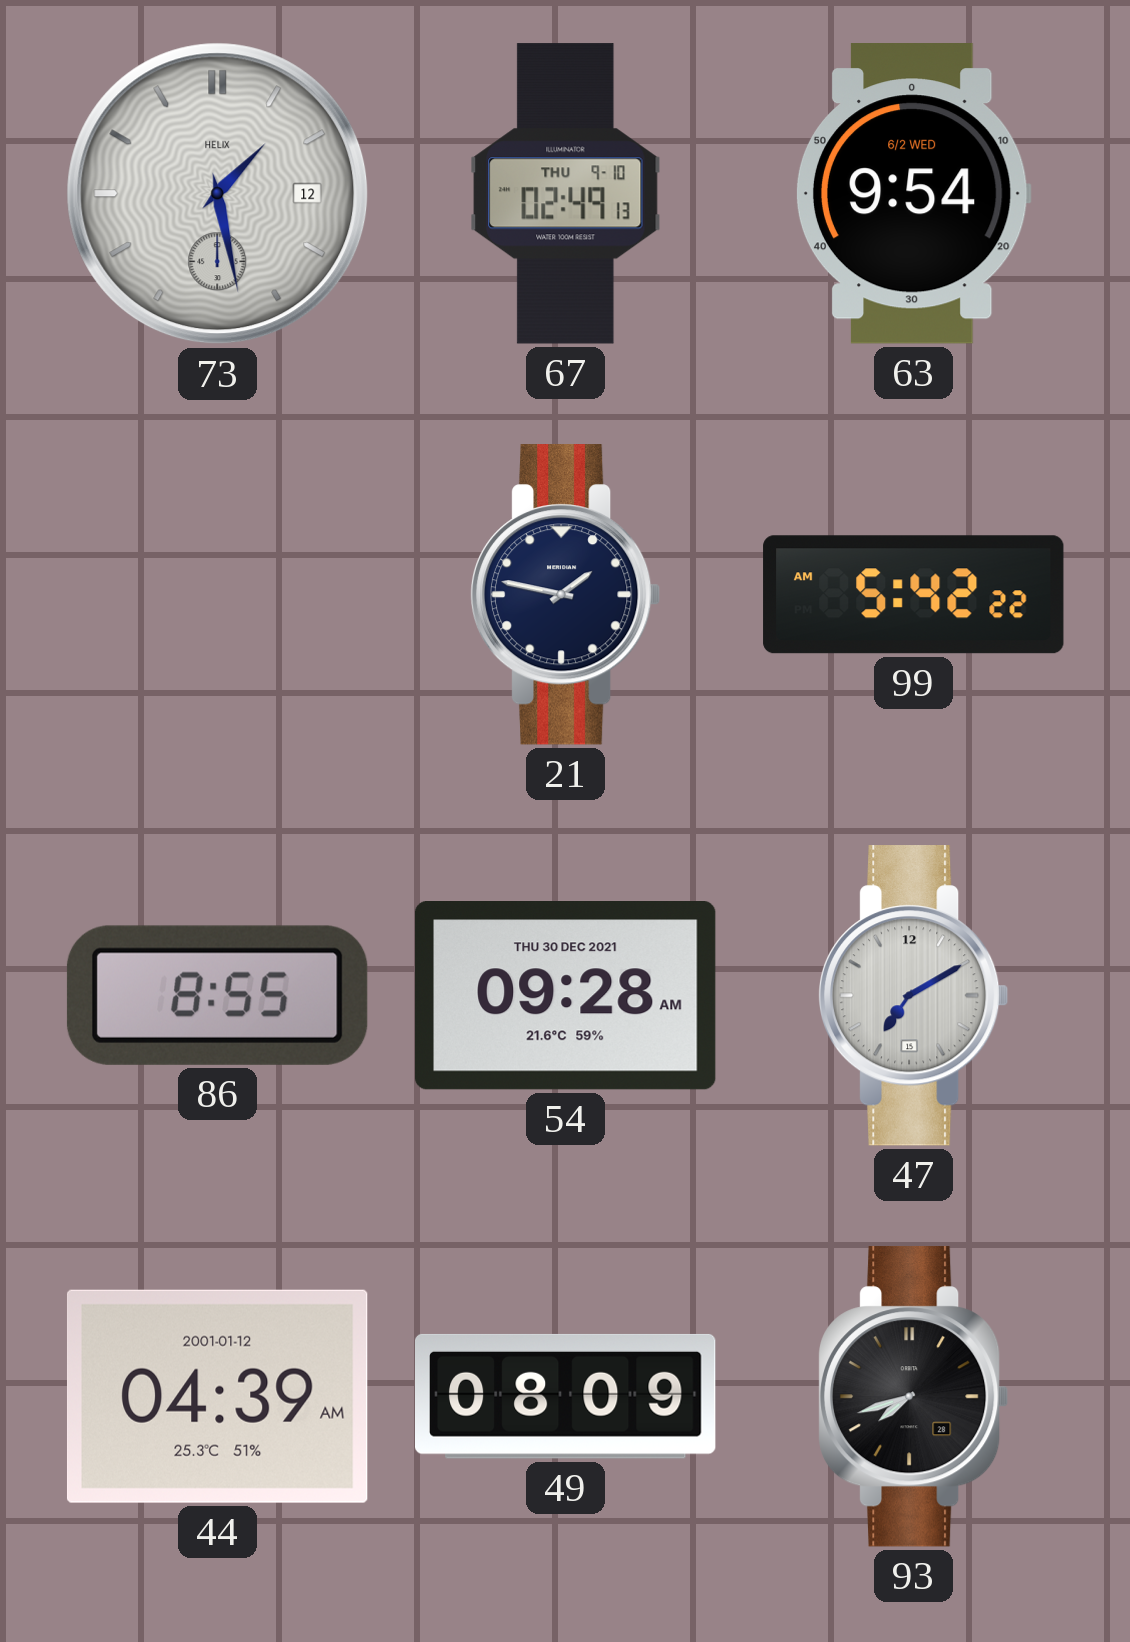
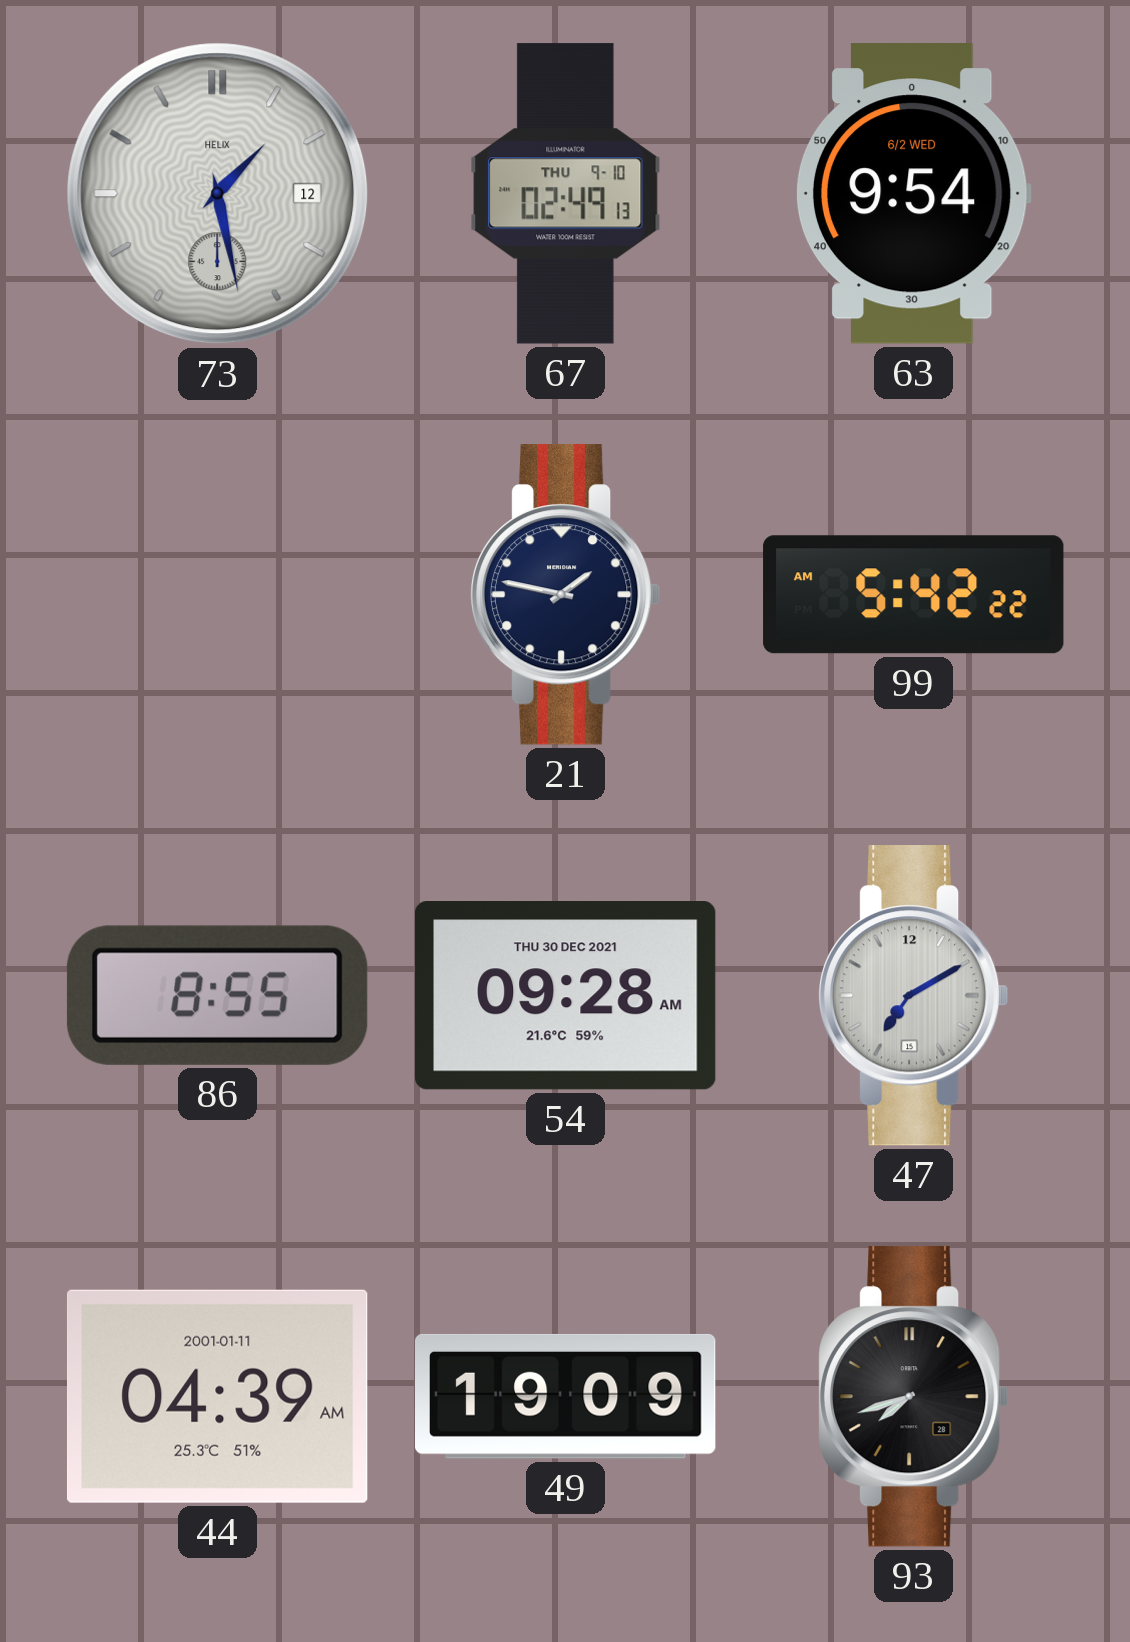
44 date: 2001-01-12 -> 2001-01-11 (217, 1396)
49: 08:09 -> 19:09 (566, 1396)
